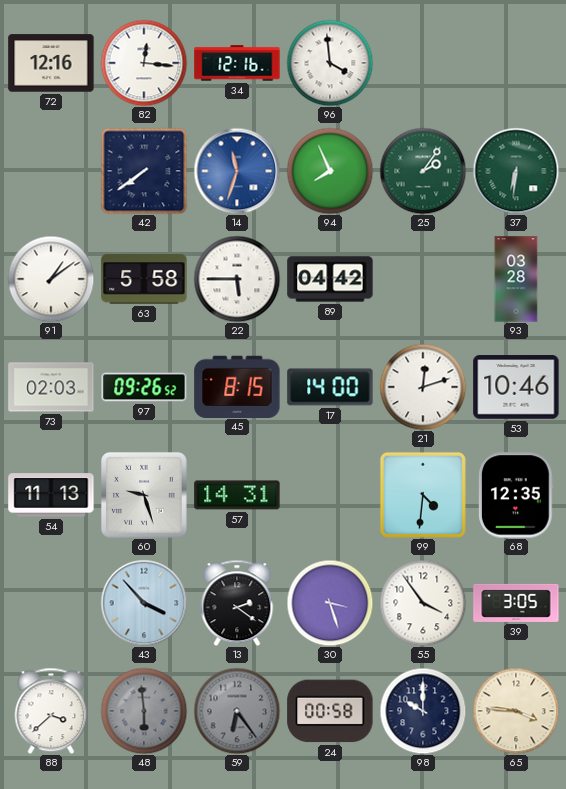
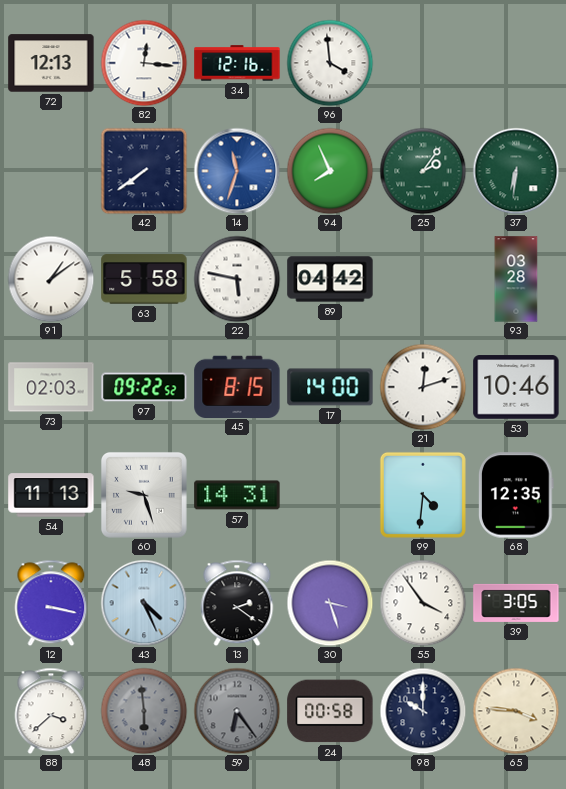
72: 12:16 -> 12:13 (51, 63)
22: 5:45 -> 5:47 (237, 279)
97: 09:26 -> 09:22 (144, 387)
12: none -> 3:17 (51, 603)
43: 3:53 -> 4:26 (144, 603)
